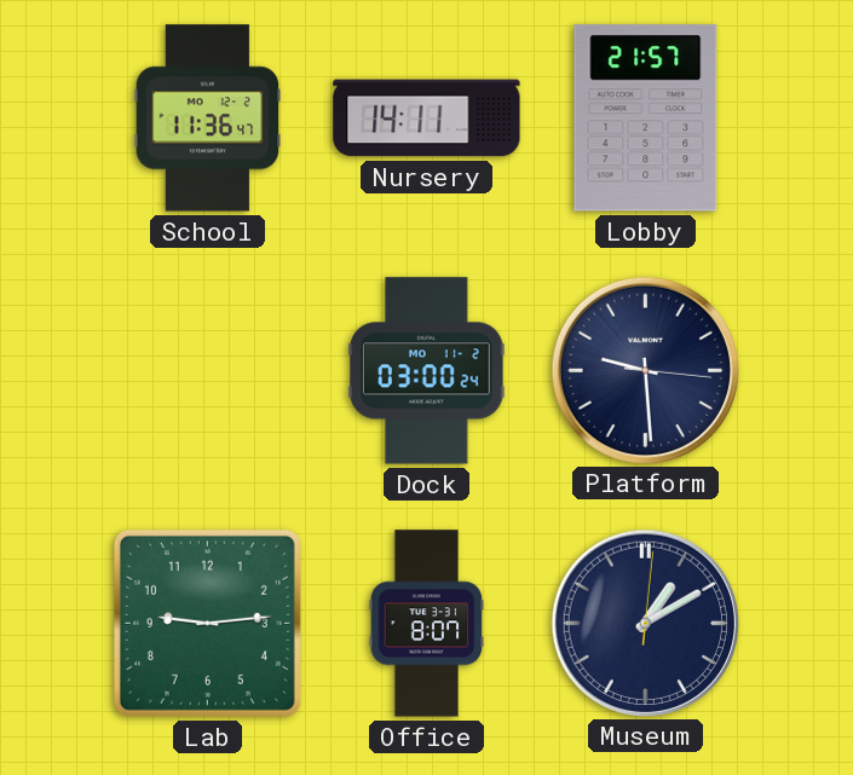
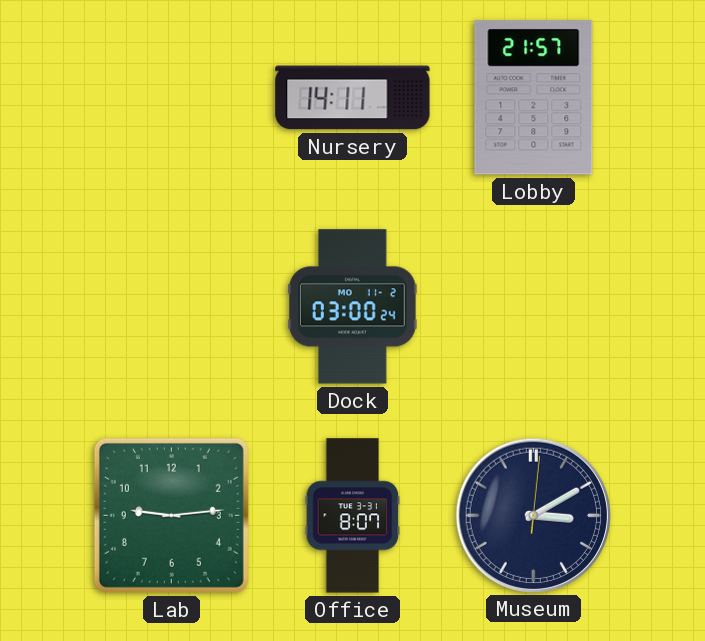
School: 11:36 -> none (208, 118)
Platform: 9:29 -> none (645, 370)
Museum: 1:10 -> 3:10 (533, 515)
